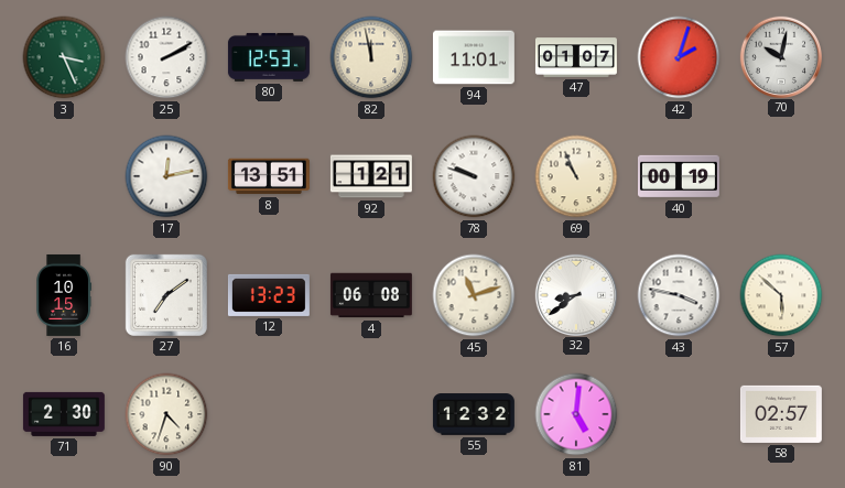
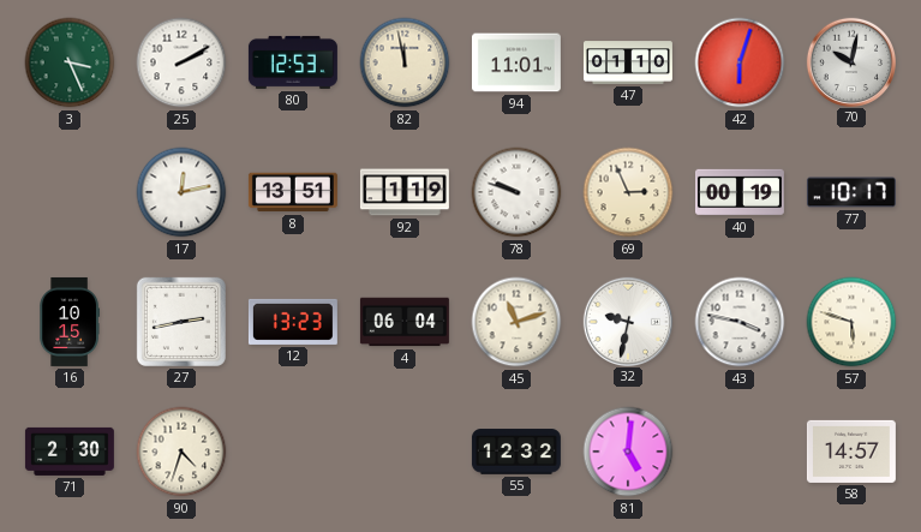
47: 01:07 -> 01:10 (628, 62)
42: 2:03 -> 6:03 (740, 62)
92: 1:21 -> 1:19 (405, 192)
69: 10:56 -> 2:56 (628, 192)
77: none -> 10:17 (851, 192)
27: 7:09 -> 2:43 (181, 322)
4: 06:08 -> 06:04 (405, 322)
32: 8:39 -> 9:32 (627, 321)
57: 5:52 -> 5:48 (851, 322)
58: 02:57 -> 14:57 (851, 452)
